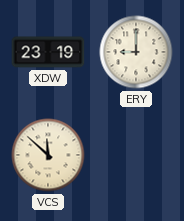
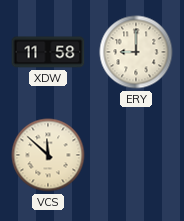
XDW: 23:19 -> 11:58 (48, 52)
